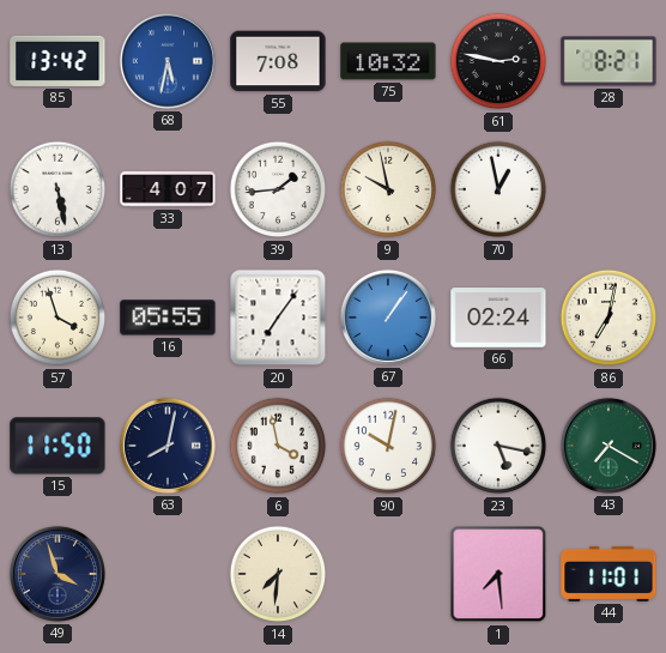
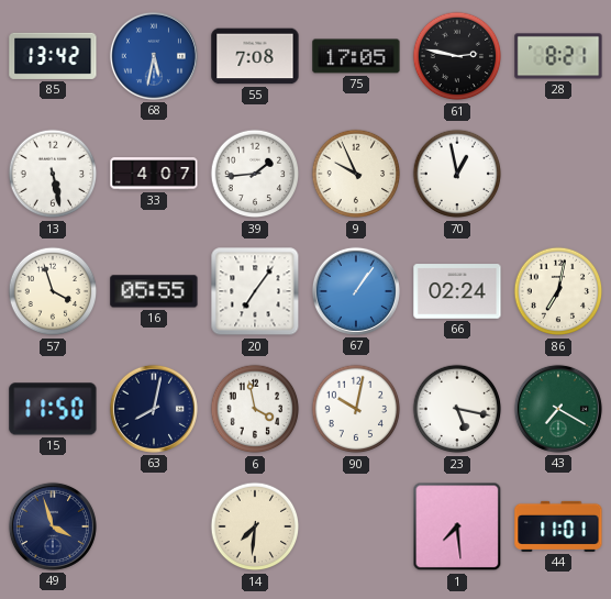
75: 10:32 -> 17:05 (356, 56)
9: 9:58 -> 9:56 (356, 174)
